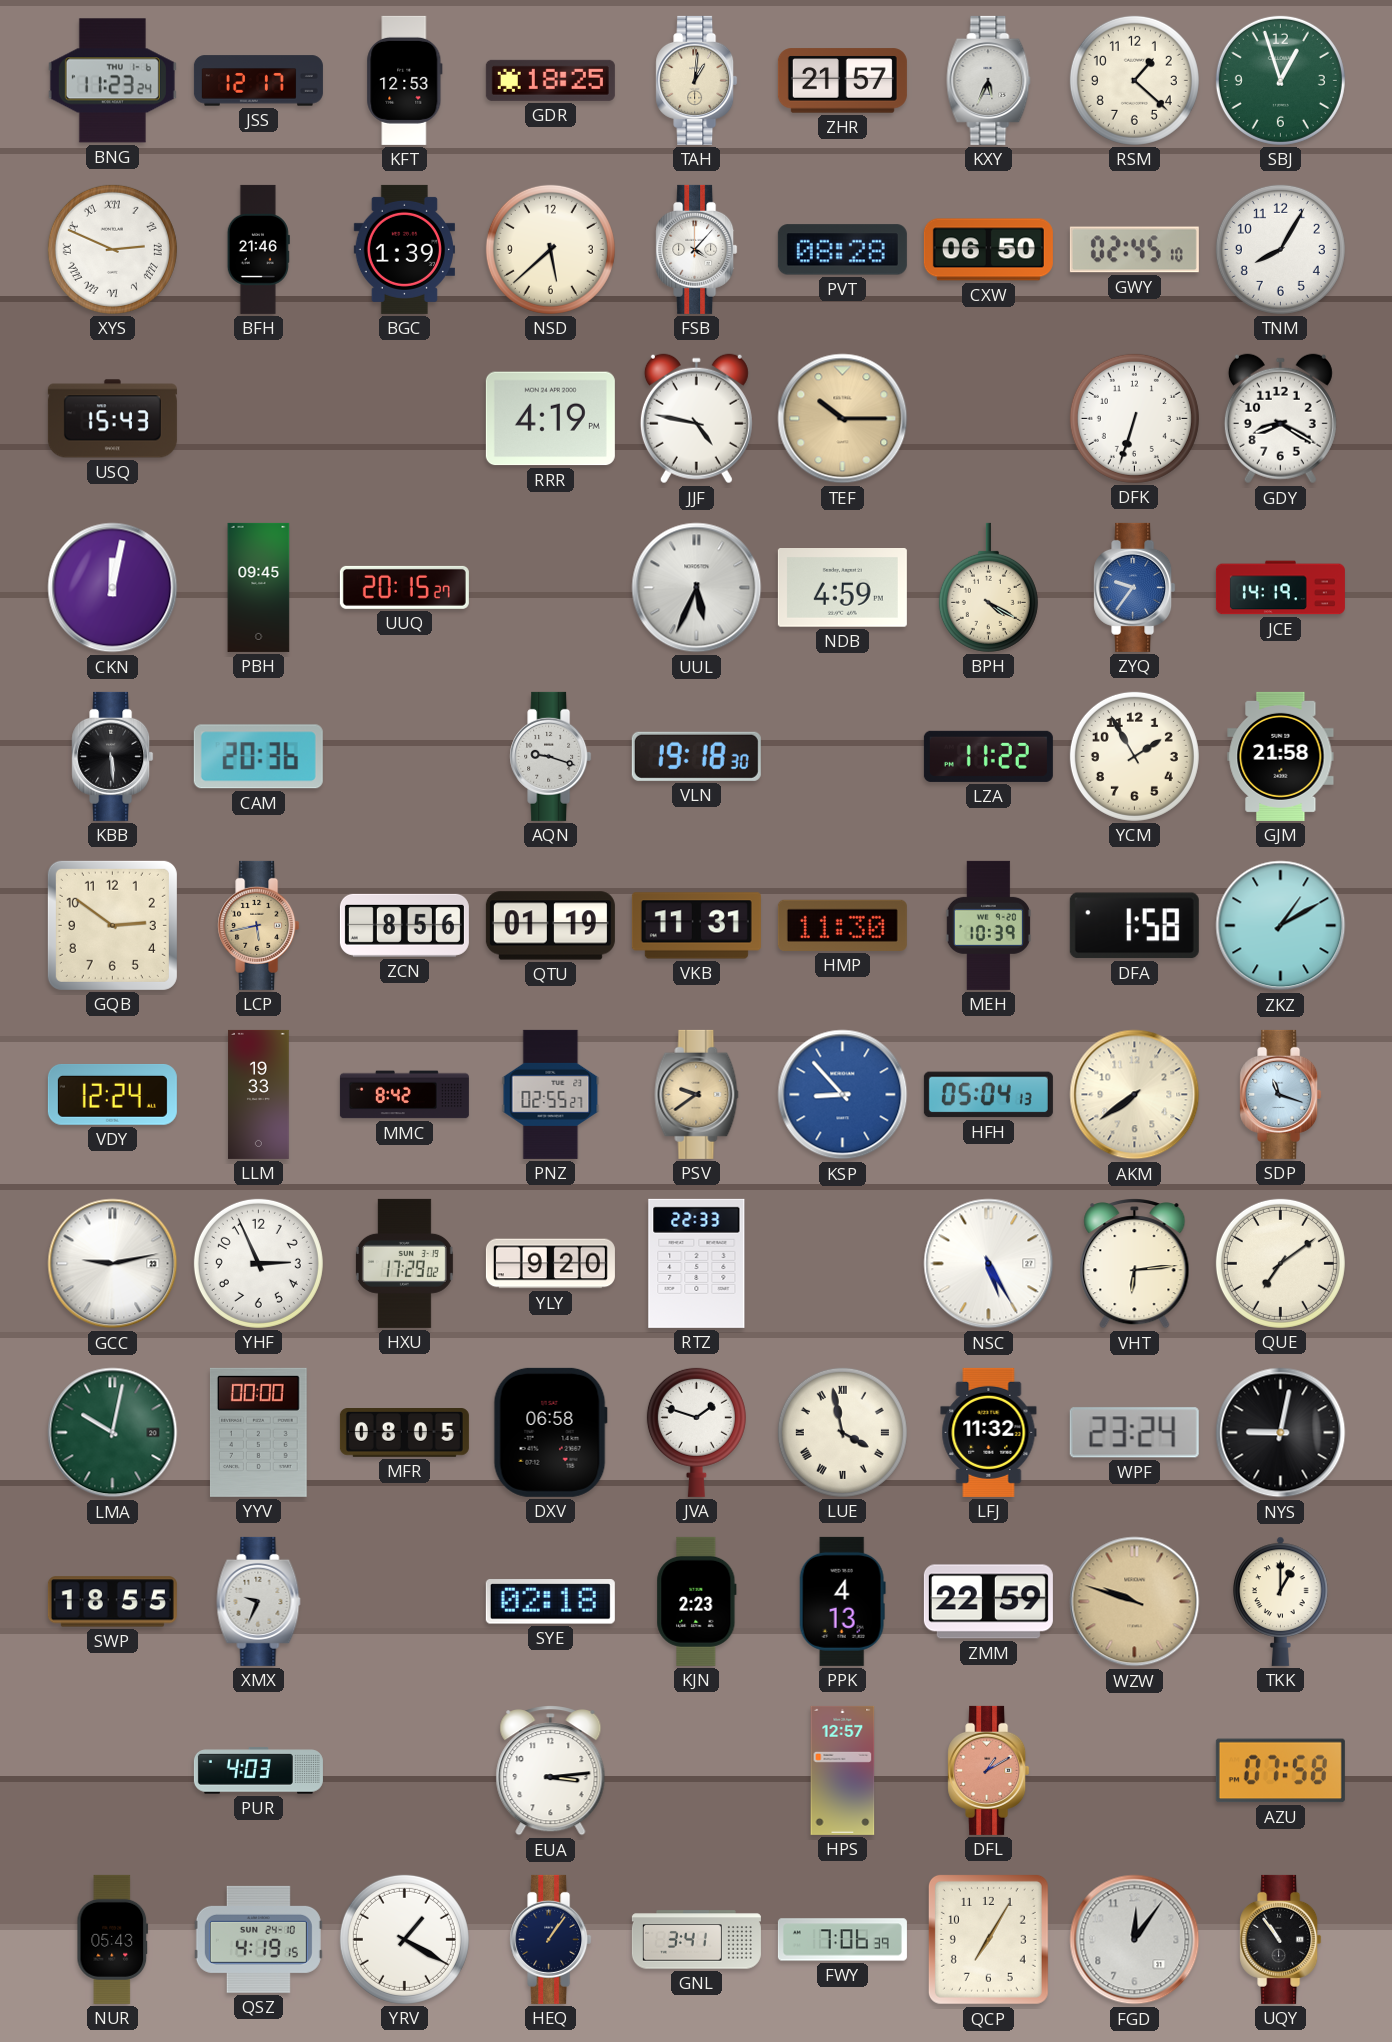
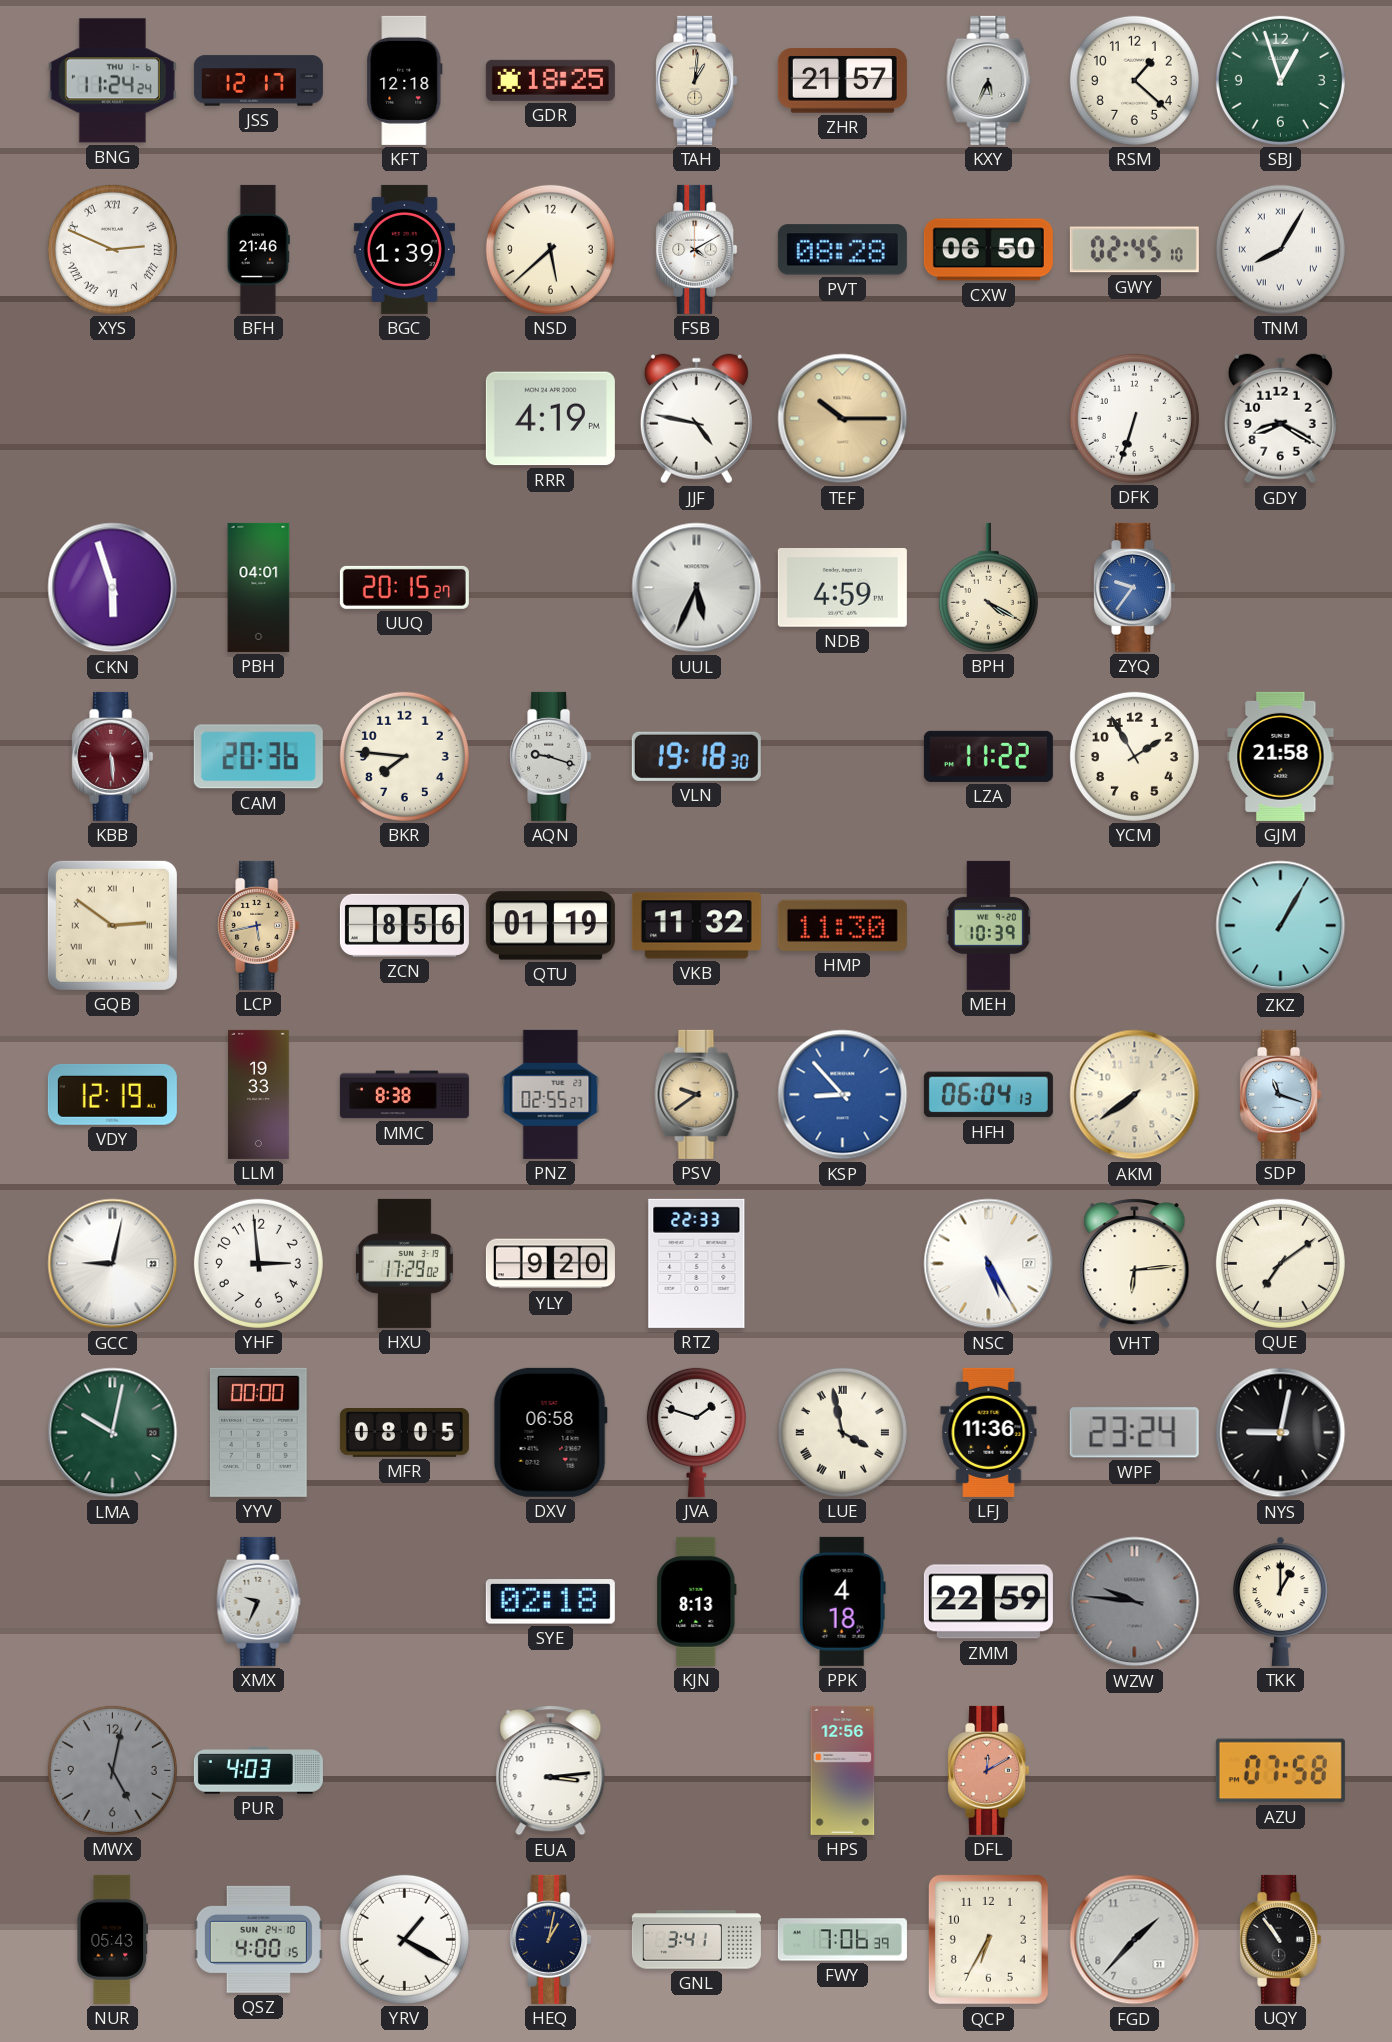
BNG: 11:23 -> 11:24 (112, 81)
KFT: 12:53 -> 12:18 (405, 80)
FSB: 4:07 -> 4:10 (697, 249)
TNM numerals: Arabic -> Roman (1280, 249)
USQ: 15:43 -> none (112, 419)
CKN: 12:02 -> 5:57 (113, 588)
PBH: 09:45 -> 04:01 (259, 587)
JCE: 14:19 -> none (1280, 588)
KBB dial: black -> burgundy (113, 756)
BKR: none -> 7:46 (404, 756)
GQB numerals: Arabic -> Roman (112, 925)
VKB: 11:31 -> 11:32 (696, 926)
DFA: 1:58 -> none (1134, 926)
ZKZ: 1:10 -> 1:05 (1281, 926)
VDY: 12:24 -> 12:19 (112, 1095)
MMC: 8:42 -> 8:38 (404, 1095)
HFH: 05:04 -> 06:04 (988, 1095)
GCC: 9:13 -> 9:02 (113, 1264)
YHF: 2:56 -> 2:59 (258, 1263)
LFJ: 11:32 -> 11:36 (989, 1432)
SWP: 18:55 -> none (112, 1602)
KJN: 2:23 -> 8:13 (697, 1601)
PPK: 4:13 -> 4:18 (842, 1601)
WZW: 9:48 -> 9:46 (1135, 1602)
WZW dial: champagne -> grey (1135, 1602)
MWX: none -> 5:02 (112, 1770)
HPS: 12:57 -> 12:56 (843, 1770)
DFL: 1:10 -> 12:10 (989, 1770)
QSZ: 4:19 -> 4:00 (258, 1939)
HEQ: 1:06 -> 1:02 (551, 1939)
QCP: 7:05 -> 6:35 (988, 1939)
FGD: 12:06 -> 1:37 (1135, 1940)
